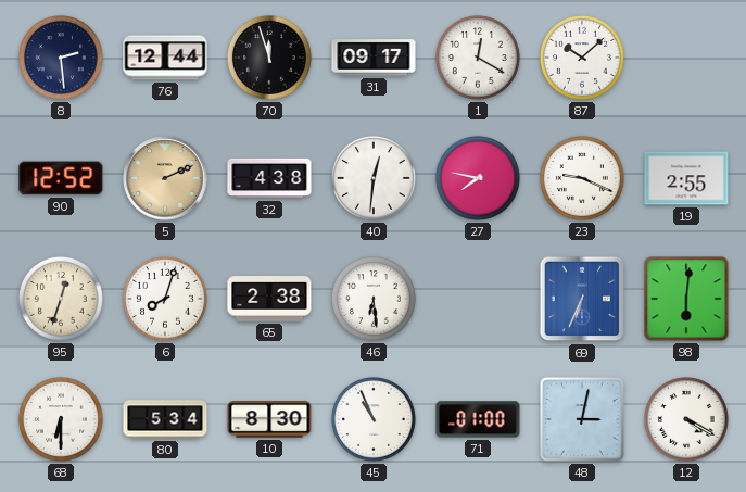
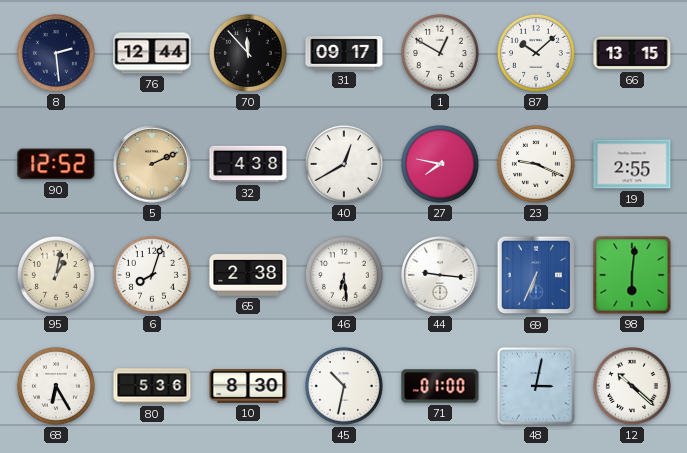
70: 11:57 -> 11:53 (248, 53)
1: 12:20 -> 12:50 (440, 53)
66: none -> 13:15 (632, 53)
40: 12:31 -> 12:40 (344, 164)
95: 12:33 -> 1:02 (56, 275)
44: none -> 9:16 (440, 275)
68: 6:30 -> 6:25 (56, 386)
80: 5:34 -> 5:36 (152, 386)
45: 10:56 -> 10:32 (344, 386)
12: 4:20 -> 10:22 (632, 386)
